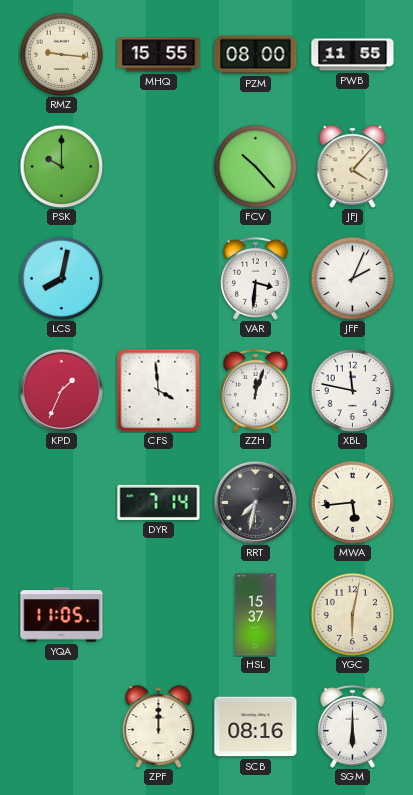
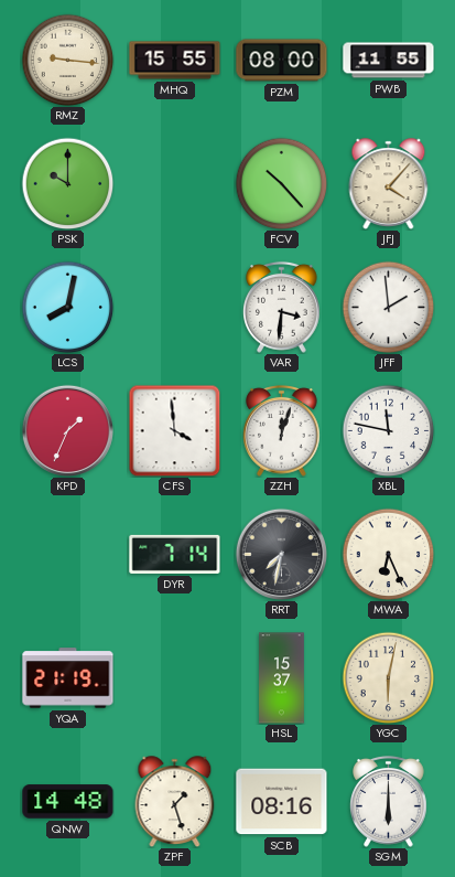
JFF: 2:04 -> 1:59 (388, 307)
MWA: 5:44 -> 6:26 (388, 554)
YQA: 11:05 -> 21:19 (68, 678)
QNW: none -> 14:48 (68, 802)
ZPF: 12:00 -> 1:27 (175, 801)
